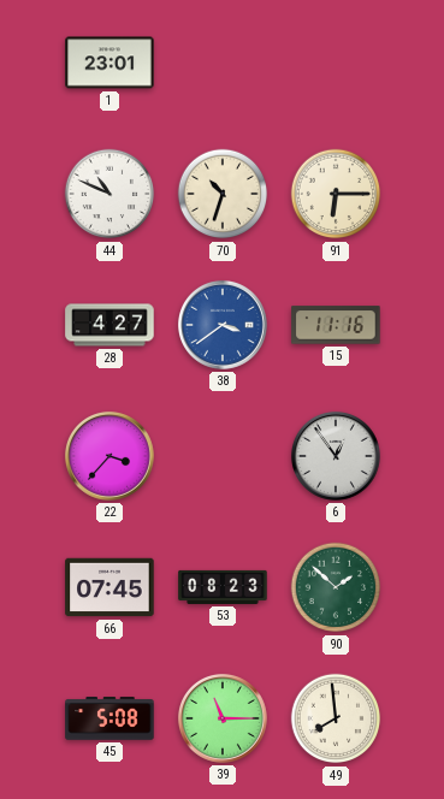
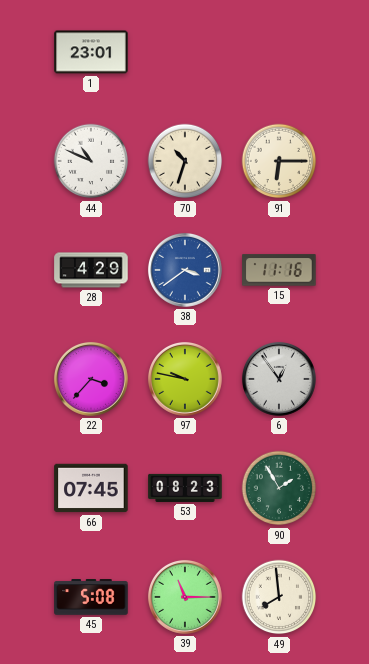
28: 4:27 -> 4:29 (91, 270)
97: none -> 9:47 (185, 379)
90: 1:52 -> 1:55 (279, 488)
